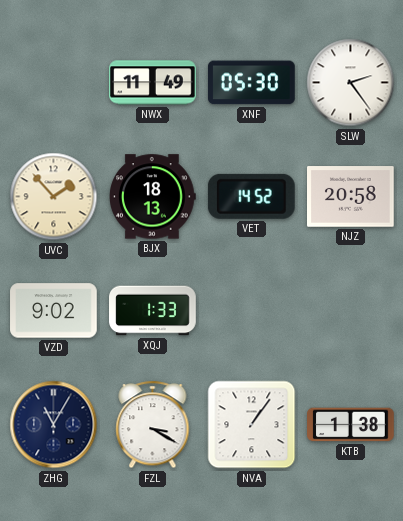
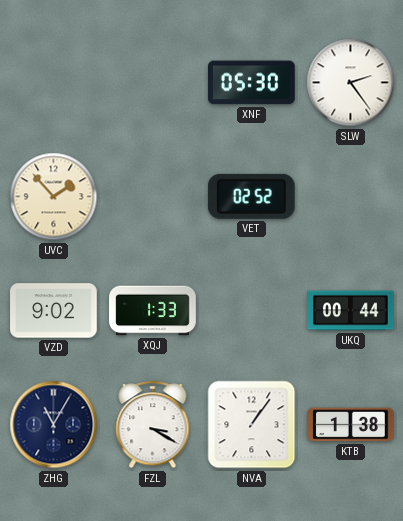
NWX: 11:49 -> none (153, 83)
BJX: 18:13 -> none (153, 197)
VET: 14:52 -> 02:52 (251, 196)
NJZ: 20:58 -> none (351, 197)
UKQ: none -> 00:44 (351, 311)
